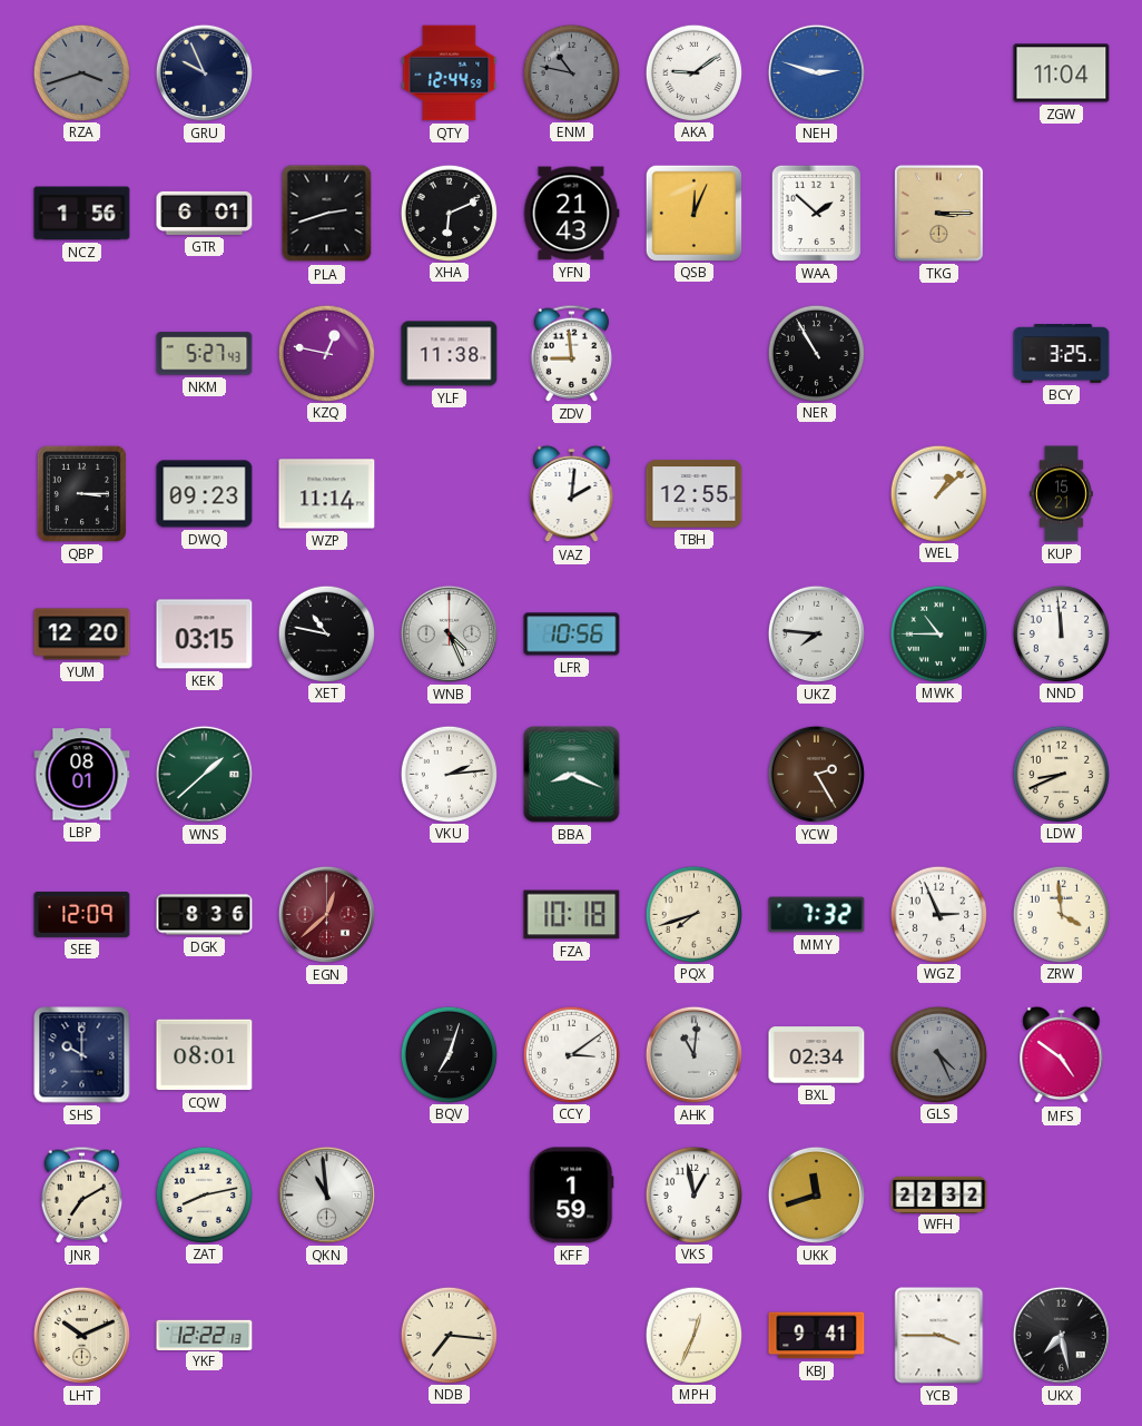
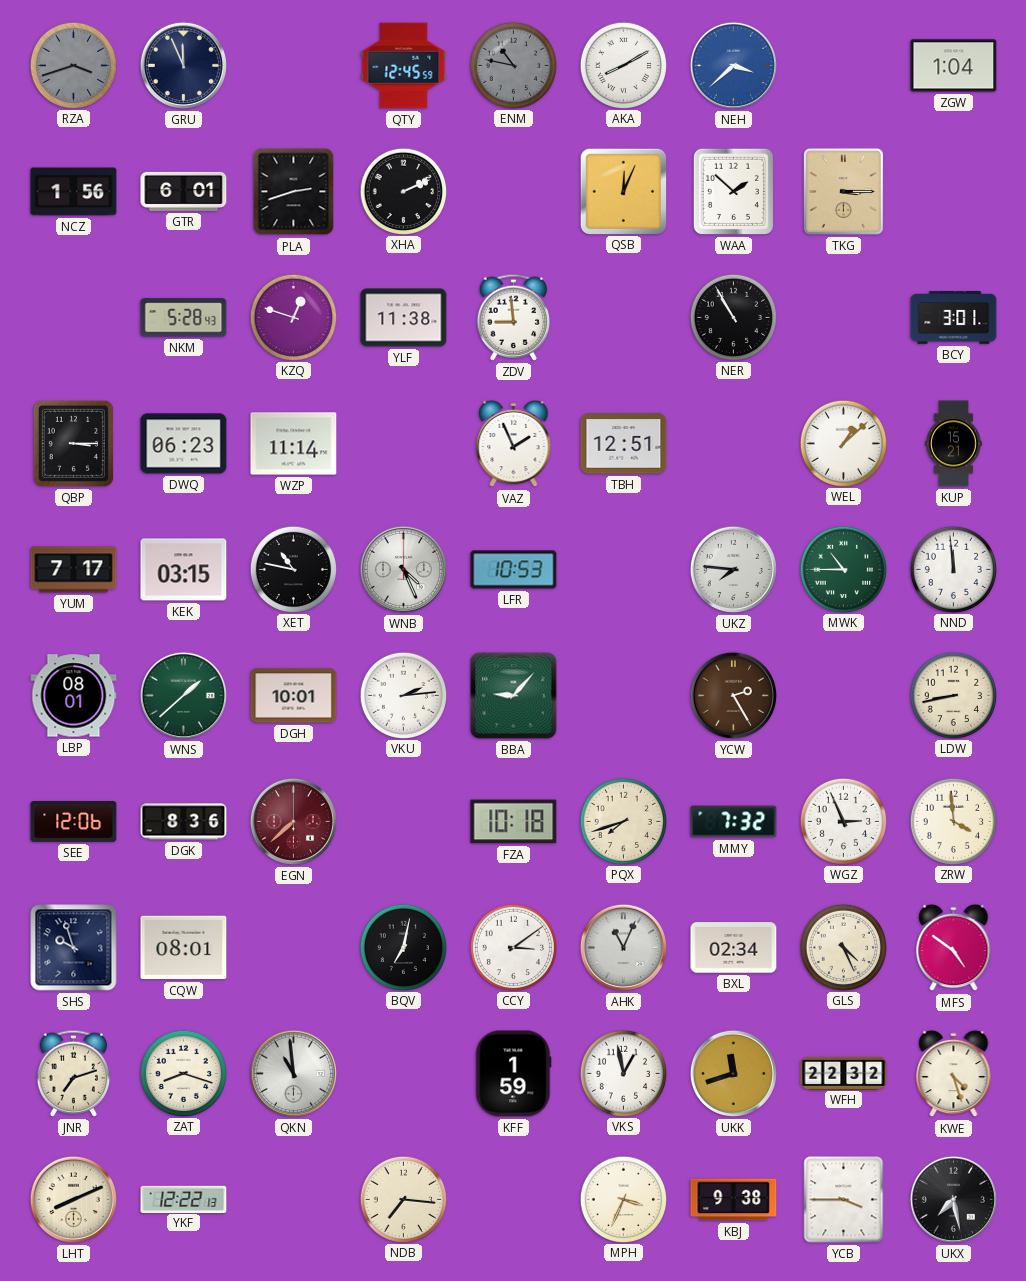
GRU: 9:56 -> 11:56 (183, 65)
QTY: 12:44 -> 12:45 (404, 66)
AKA: 9:09 -> 8:10 (623, 65)
NEH: 2:48 -> 3:38 (733, 65)
ZGW: 11:04 -> 1:04 (954, 66)
XHA: 6:11 -> 2:11 (403, 191)
YFN: 21:43 -> none (571, 214)
NKM: 5:27 -> 5:28 (184, 318)
KZQ: 12:47 -> 12:48 (293, 317)
BCY: 3:25 -> 3:01 (954, 318)
DWQ: 09:23 -> 06:23 (184, 444)
VAZ: 2:01 -> 1:56 (514, 444)
TBH: 12:55 -> 12:51 (624, 444)
YUM: 12:20 -> 7:17 (74, 570)
LFR: 10:56 -> 10:53 (514, 570)
DGH: none -> 10:01 (294, 696)
BBA: 8:19 -> 9:07 (514, 696)
LDW: 8:41 -> 8:43 (953, 695)
SEE: 12:09 -> 12:06 (74, 821)
EGN: 12:38 -> 7:38 (293, 821)
SHS: 10:00 -> 9:57 (74, 948)
BQV: 7:03 -> 7:02 (403, 947)
AHK: 11:01 -> 11:04 (623, 947)
GLS dial: grey -> cream (843, 947)
JNR: 7:10 -> 7:12 (73, 1073)
ZAT: 8:13 -> 8:18 (183, 1073)
KWE: none -> 4:27 (954, 1074)
LHT: 10:11 -> 8:11 (73, 1199)
MPH: 12:34 -> 3:34 (623, 1199)
KBJ: 9:41 -> 9:38 (734, 1200)
